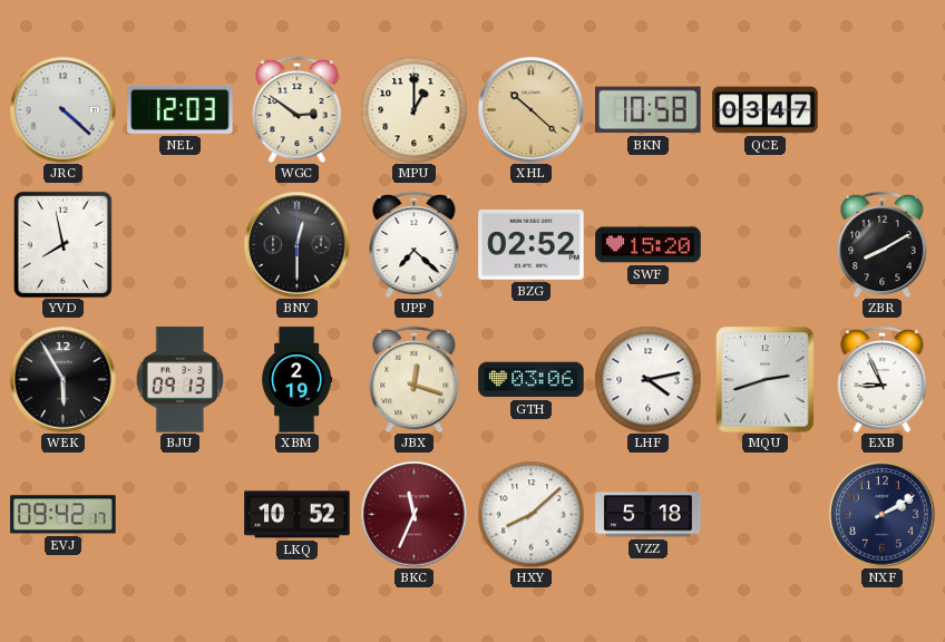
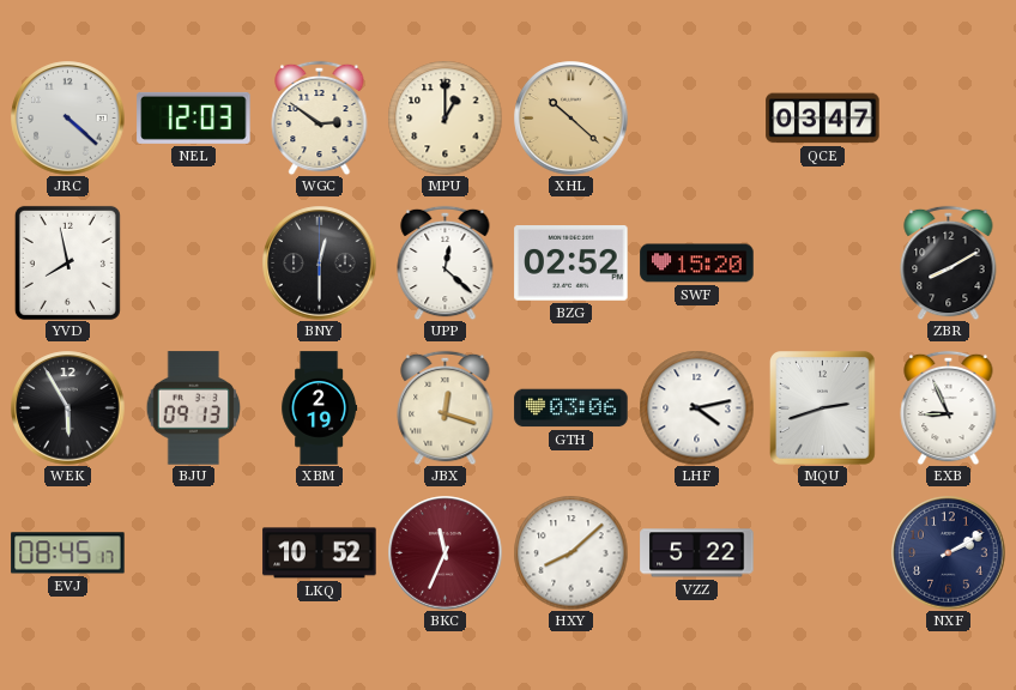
BKN: 10:58 -> none (649, 110)
UPP: 7:22 -> 12:22 (446, 262)
EVJ: 09:42 -> 08:45 (68, 553)
VZZ: 5:18 -> 5:22 (697, 553)
